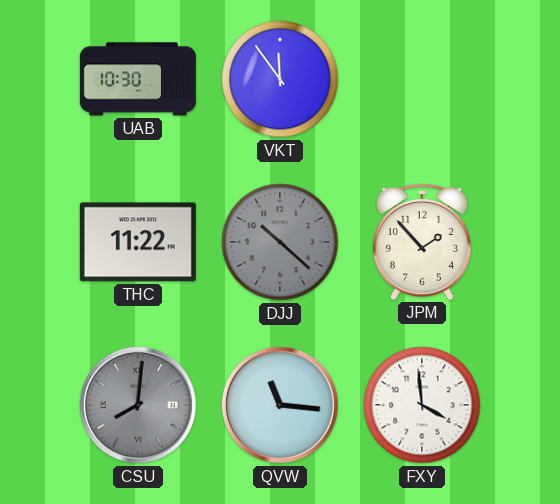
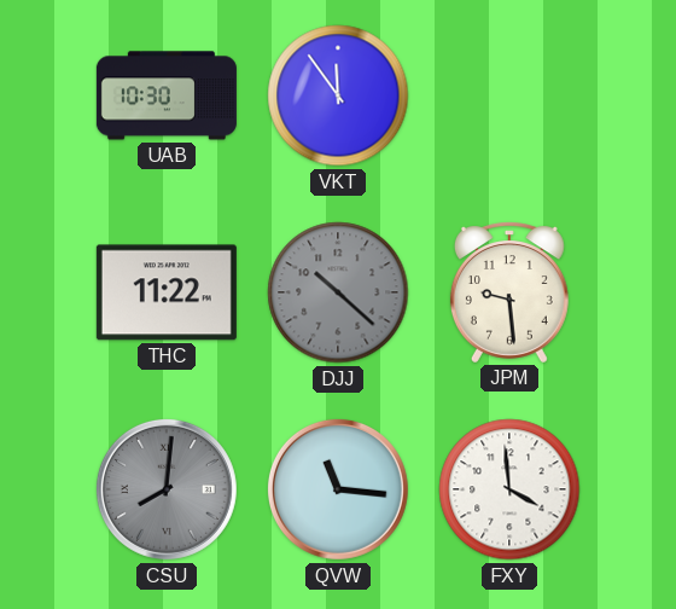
JPM: 1:53 -> 9:29 (509, 292)
